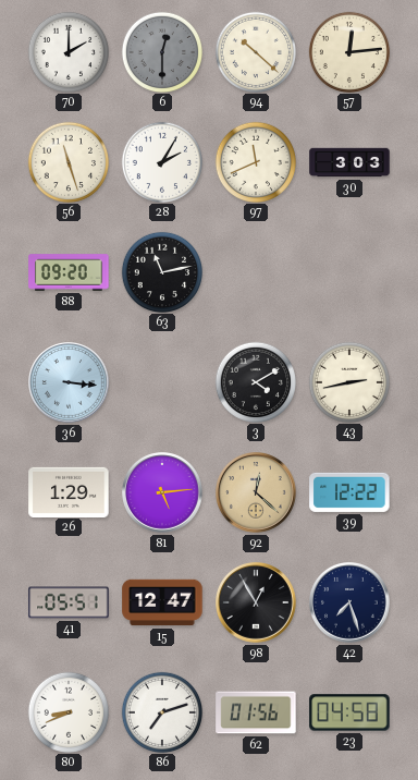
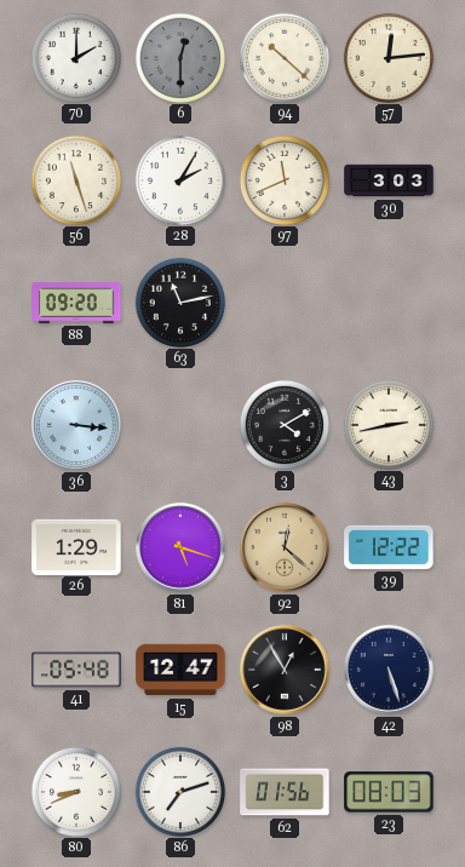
81: 5:14 -> 5:18 (182, 549)
41: 05:51 -> 05:48 (76, 670)
42: 7:27 -> 5:27 (390, 671)
23: 04:58 -> 08:03 (389, 792)
